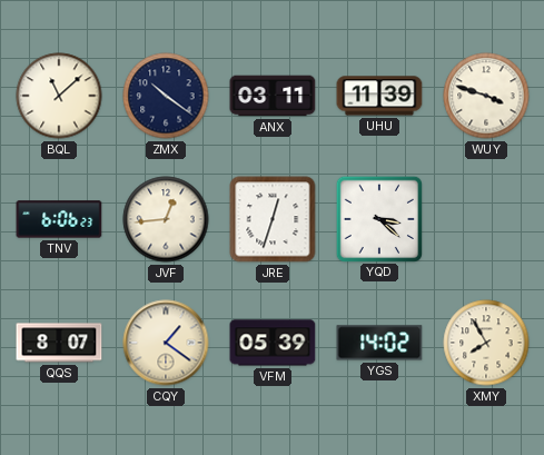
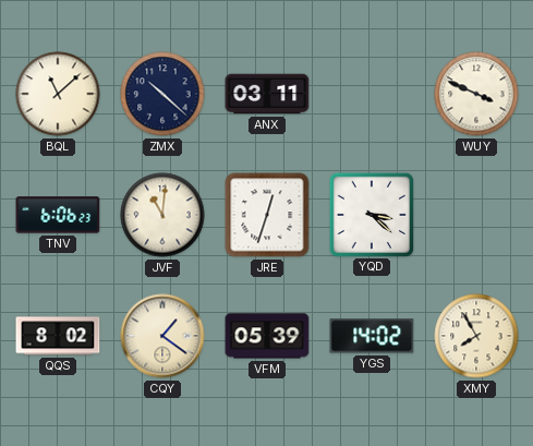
ZMX: 10:21 -> 10:22 (162, 94)
UHU: 11:39 -> none (379, 96)
WUY: 3:48 -> 3:49 (476, 94)
JVF: 12:44 -> 11:01 (162, 215)
QQS: 8:07 -> 8:02 (58, 336)
